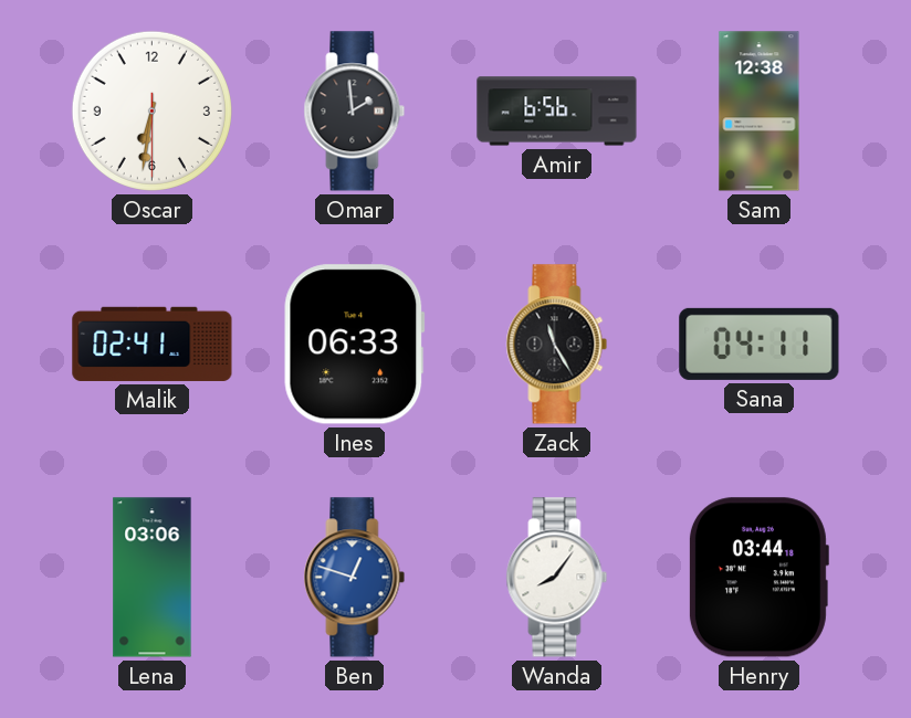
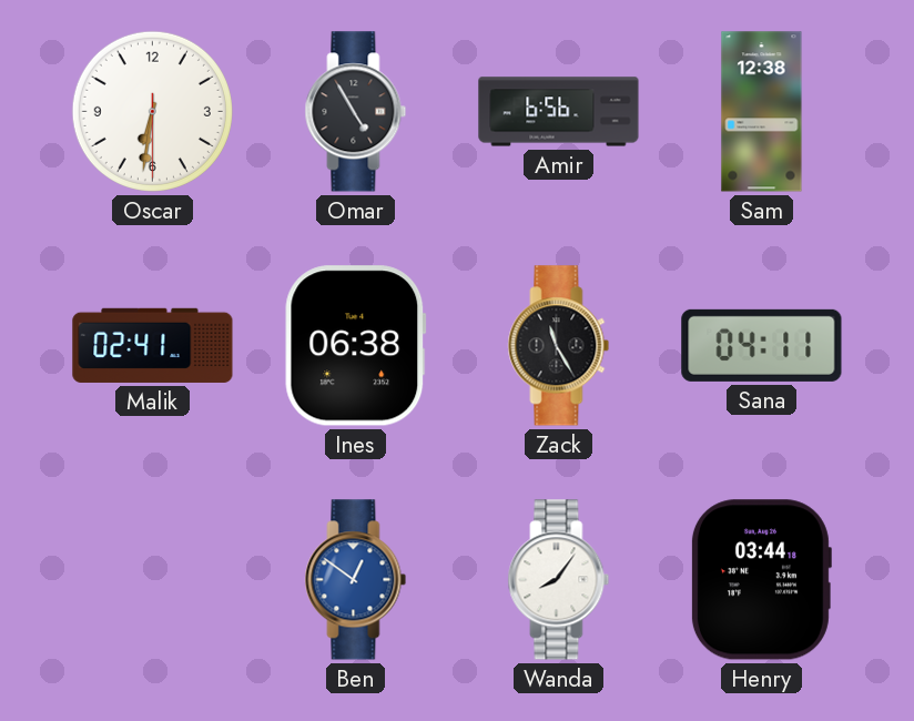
Omar: 1:59 -> 4:55 (356, 112)
Ines: 06:33 -> 06:38 (356, 346)
Lena: 03:06 -> none (153, 578)
Ben: 12:48 -> 12:51 (356, 580)
